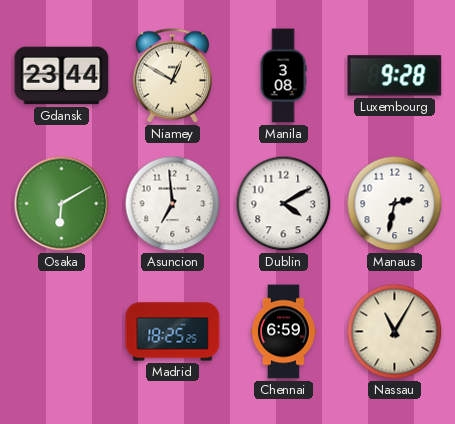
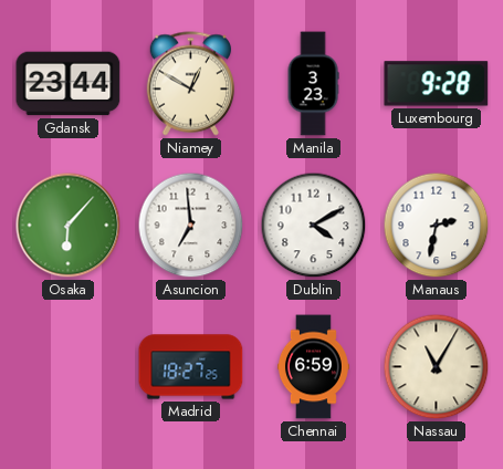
Manila: 3:08 -> 3:23 (313, 84)
Osaka: 6:10 -> 6:07 (69, 226)
Madrid: 18:25 -> 18:27 (191, 367)
